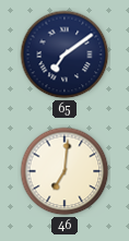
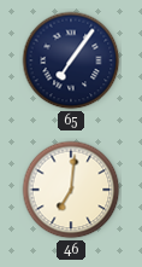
65: 7:09 -> 7:06 (71, 60)
